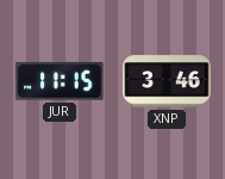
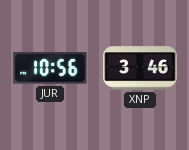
JUR: 11:15 -> 10:56 (50, 69)
